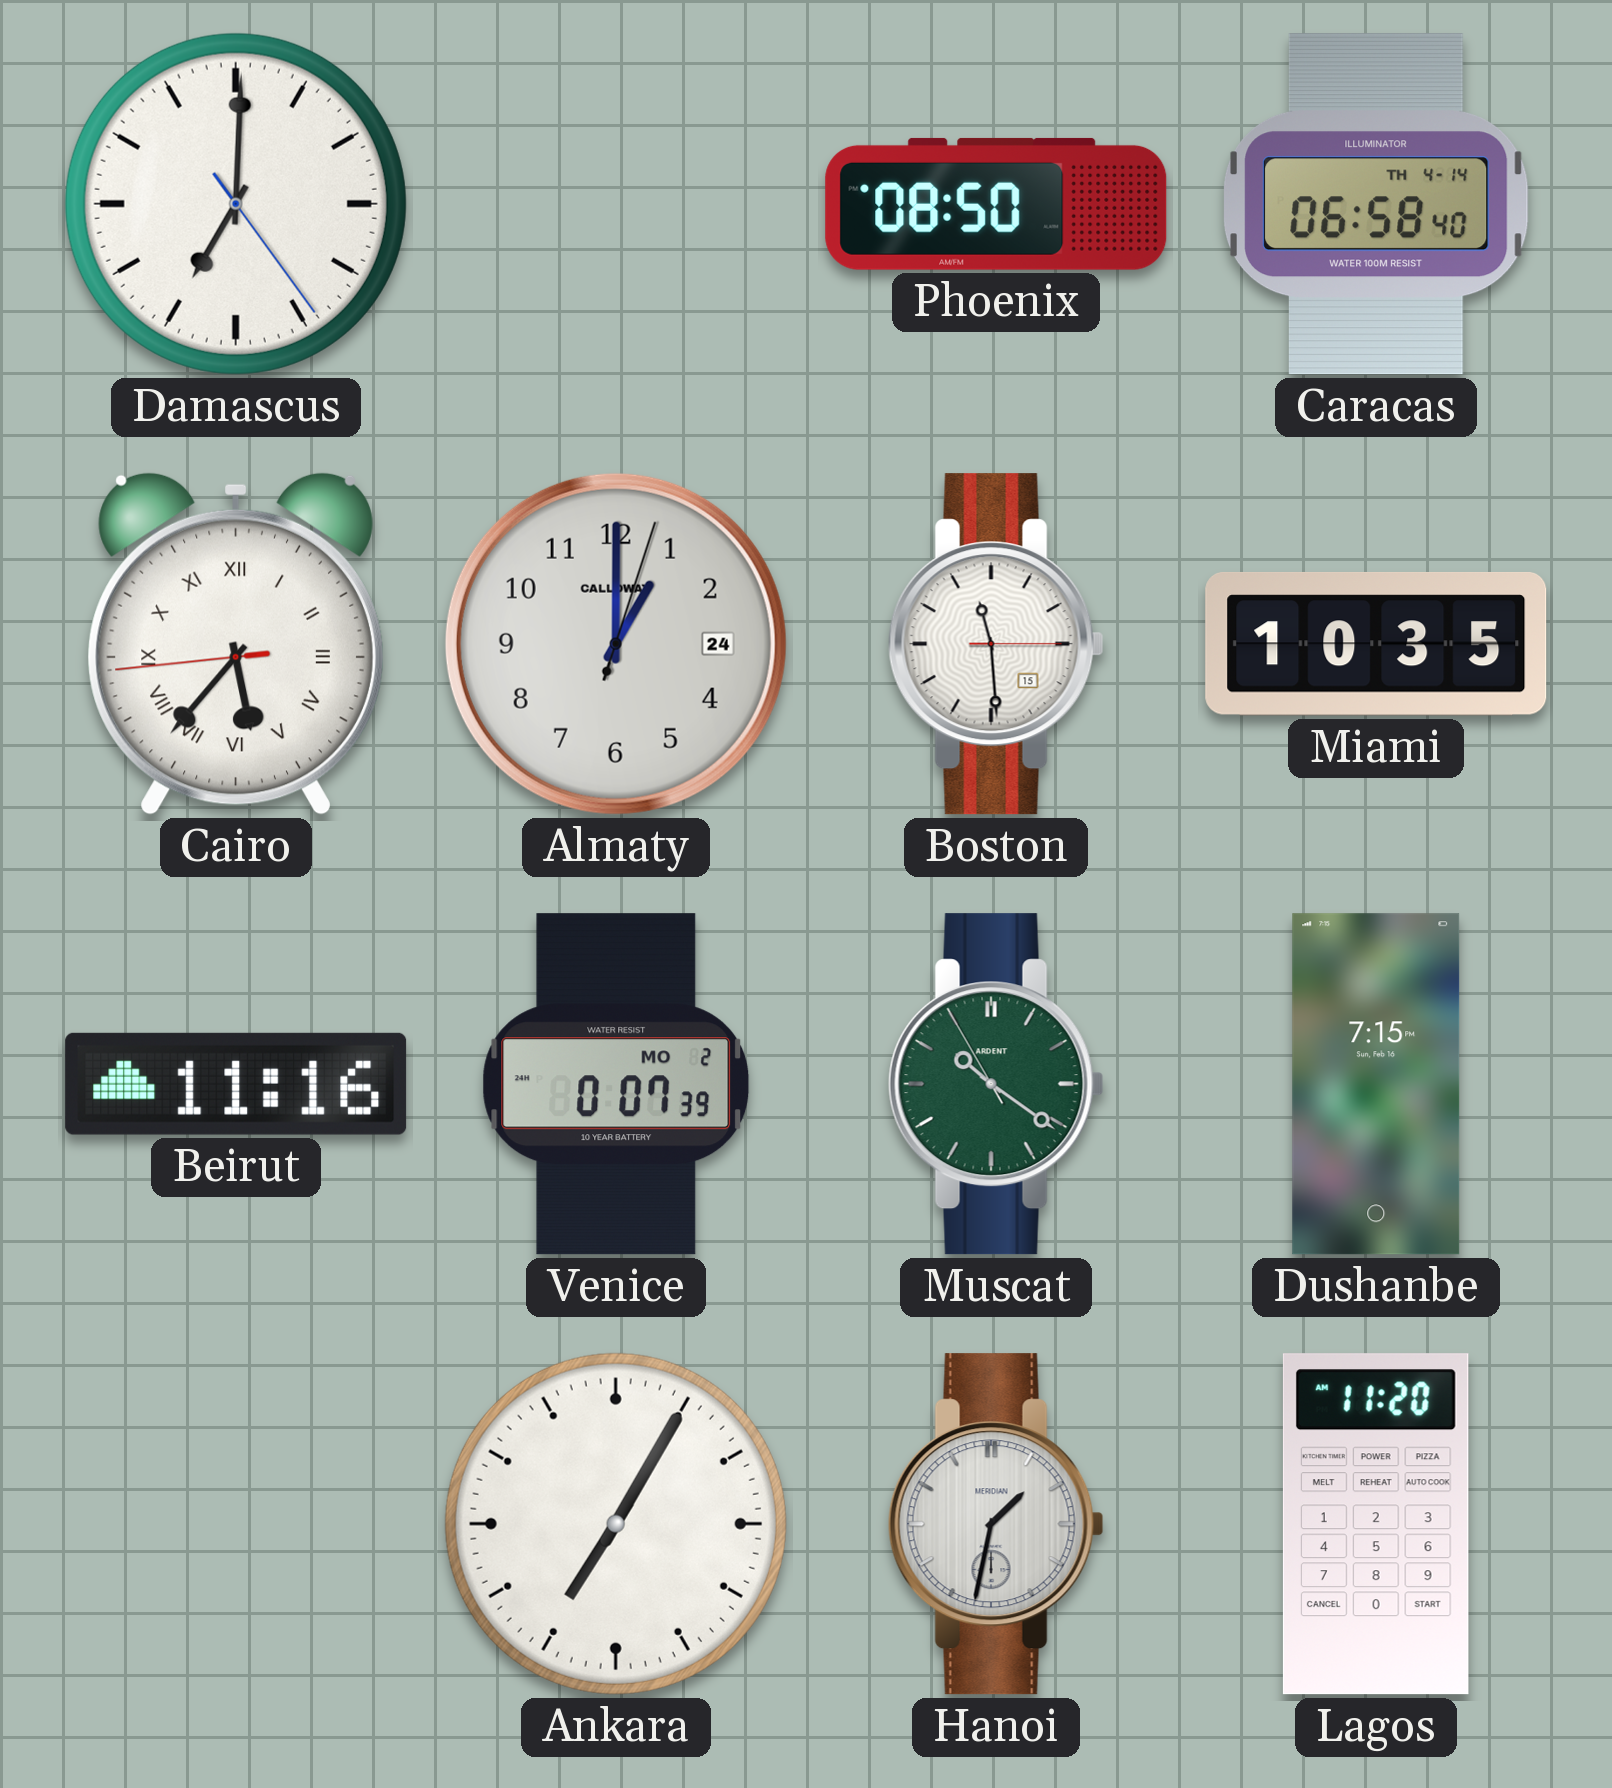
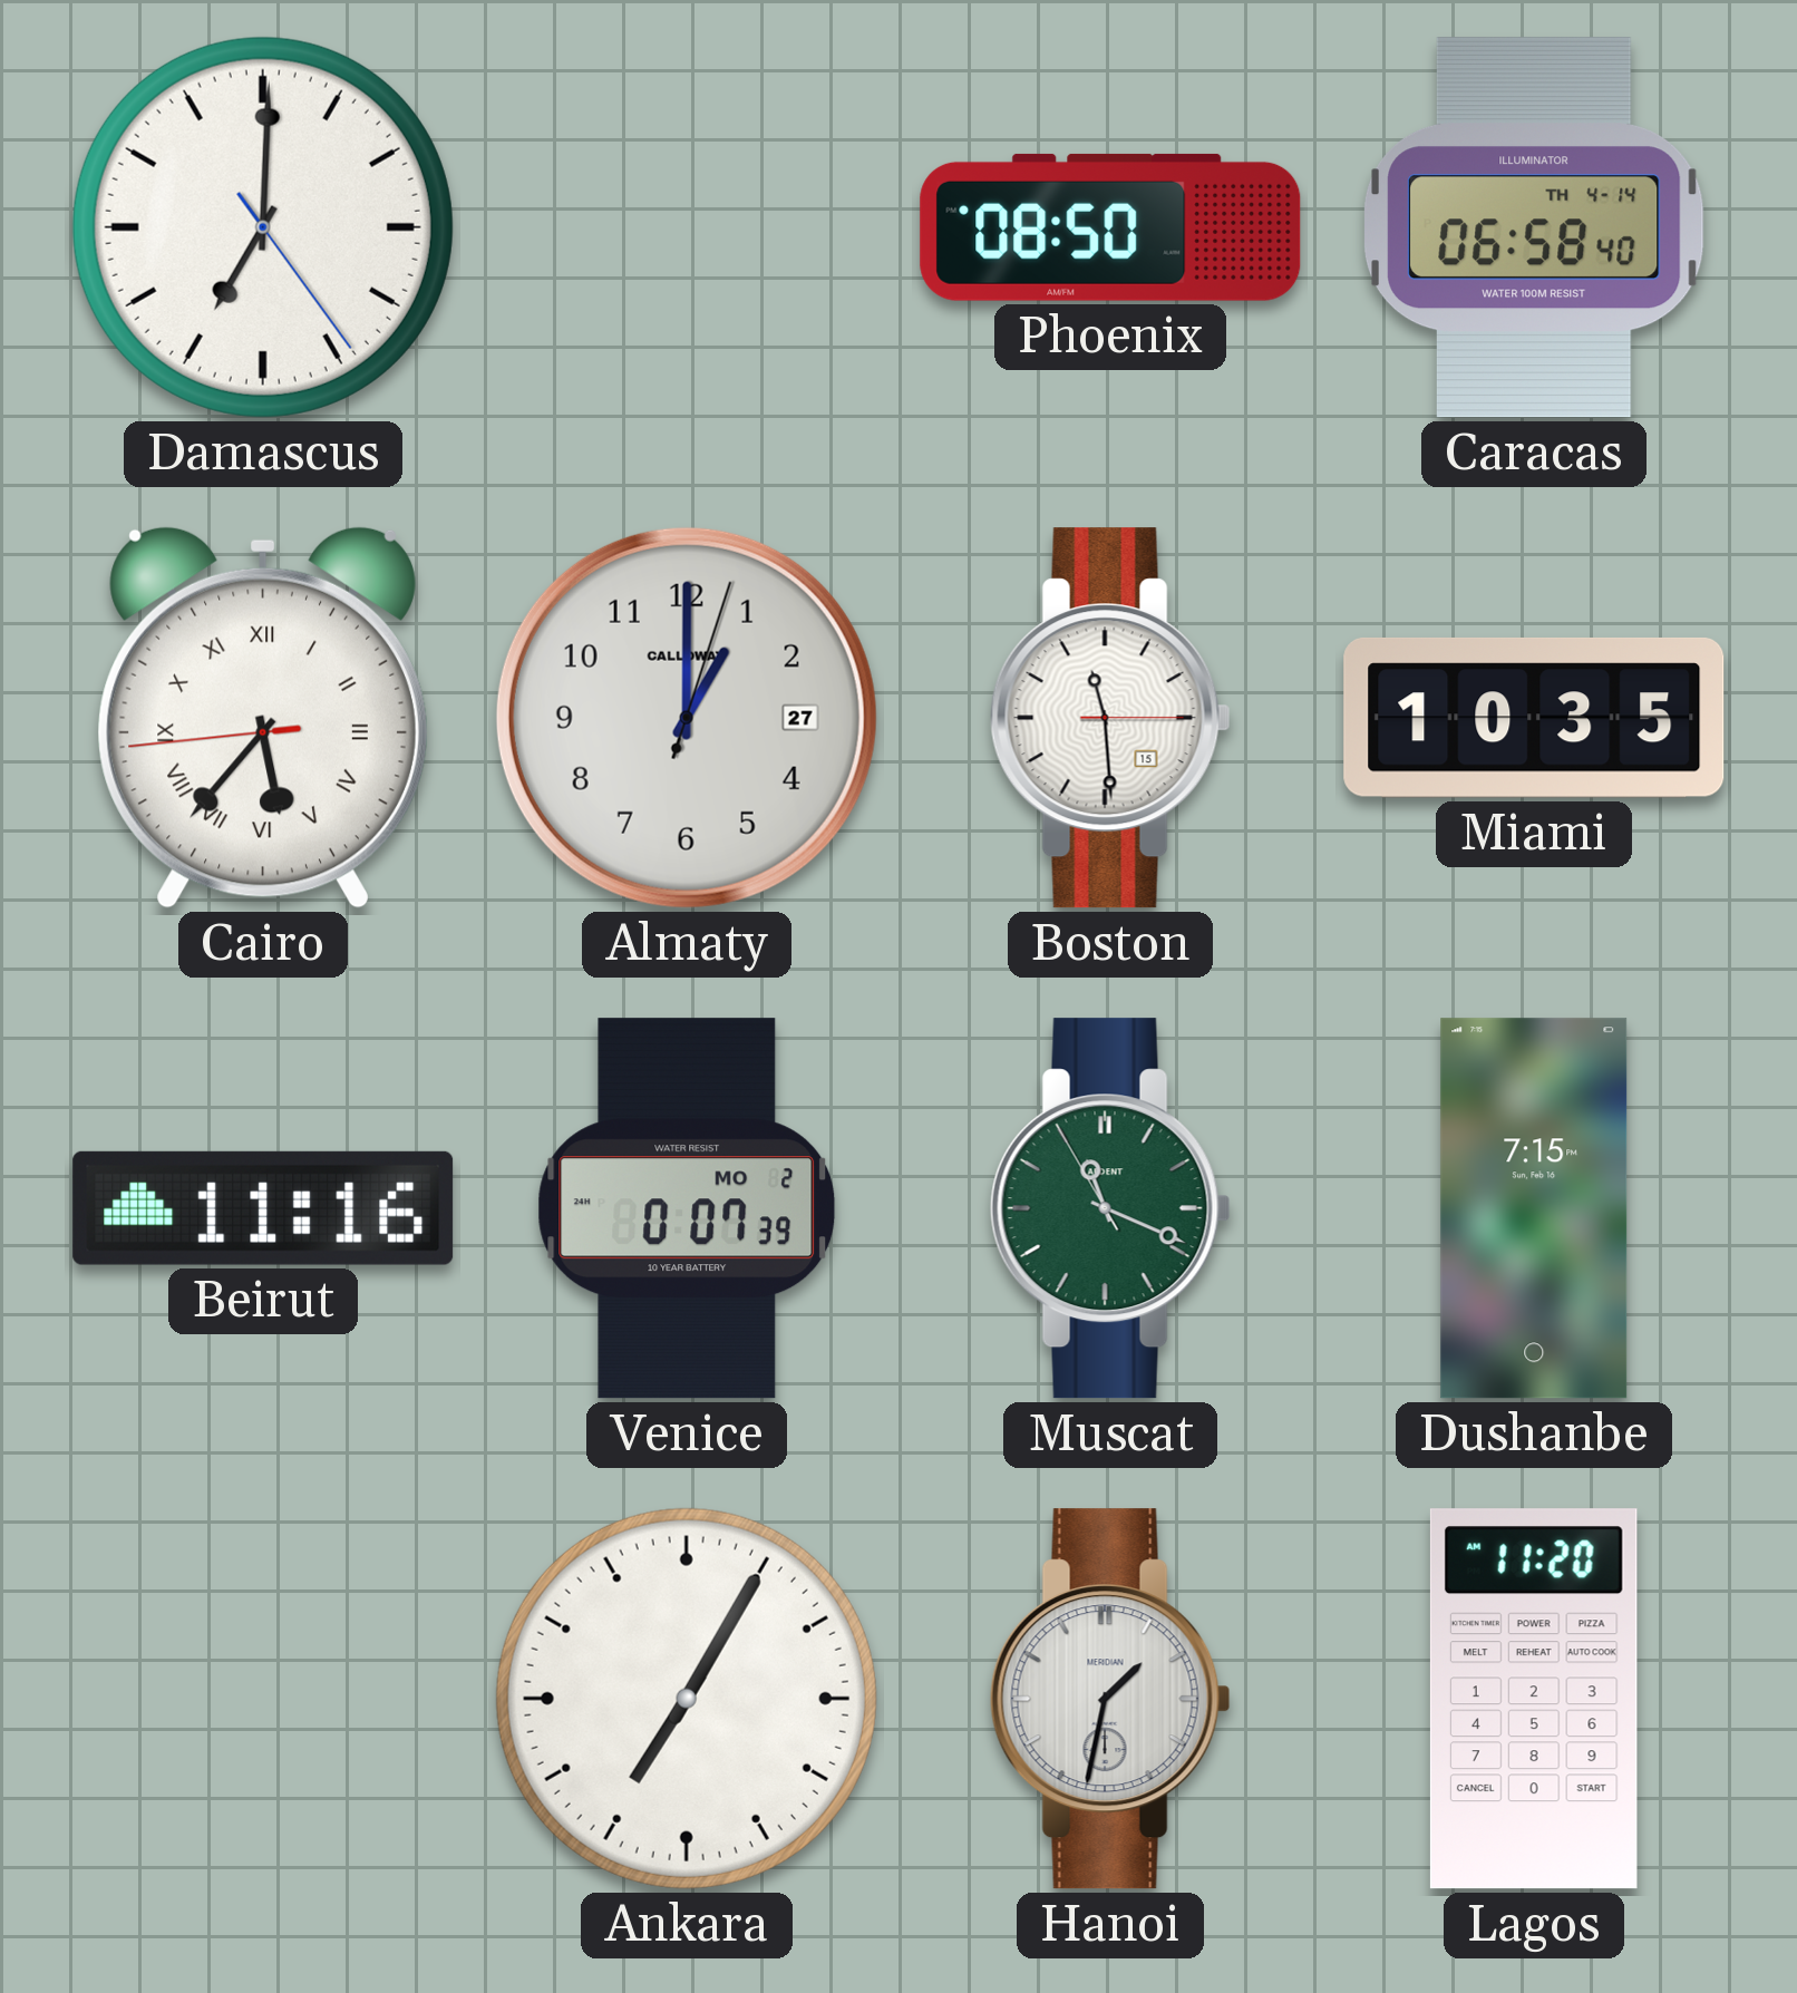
Almaty date: 24 -> 27 (687, 718)
Muscat: 10:20 -> 11:18 (1110, 1208)
